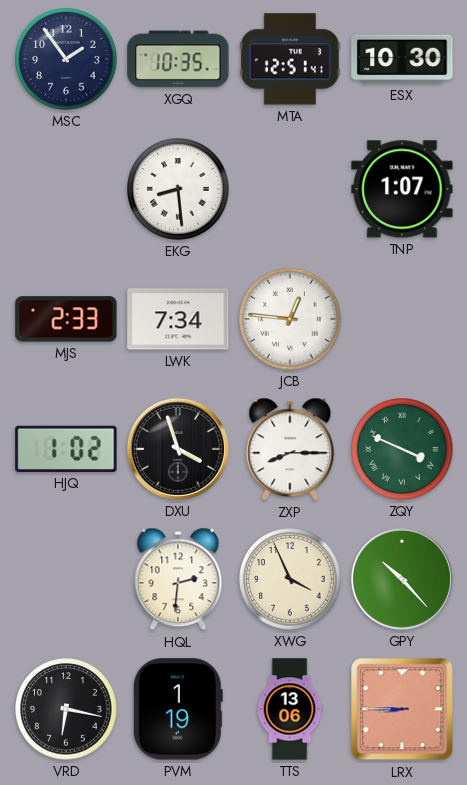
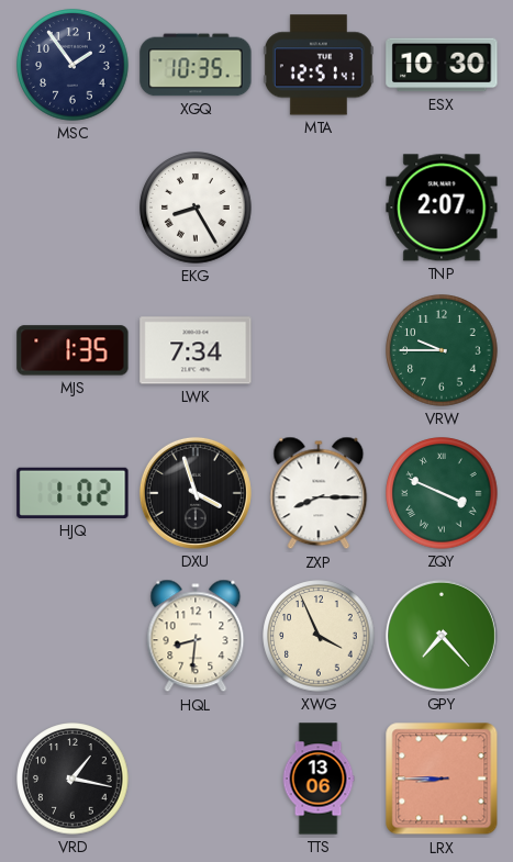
EKG: 8:29 -> 8:25 (196, 208)
TNP: 1:07 -> 2:07 (442, 208)
MJS: 2:33 -> 1:35 (73, 350)
JCB: 12:46 -> none (290, 319)
VRW: none -> 9:45 (442, 350)
HQL: 2:31 -> 8:31 (196, 636)
GPY: 10:23 -> 7:23 (442, 636)
VRD: 6:17 -> 1:17 (73, 779)
PVM: 1:19 -> none (178, 709)
